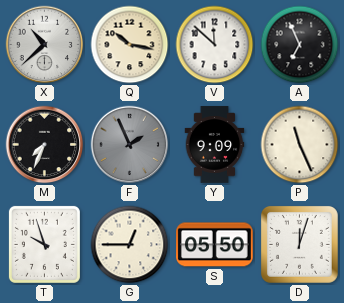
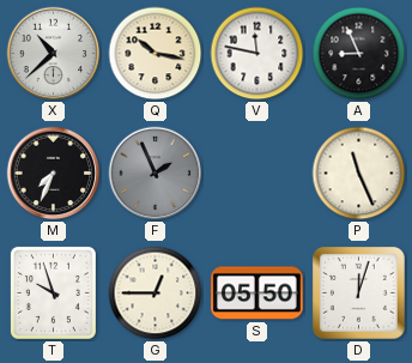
V: 11:52 -> 11:47 (257, 54)
A: 6:56 -> 8:56 (359, 54)
Y: 9:09 -> none (215, 145)
